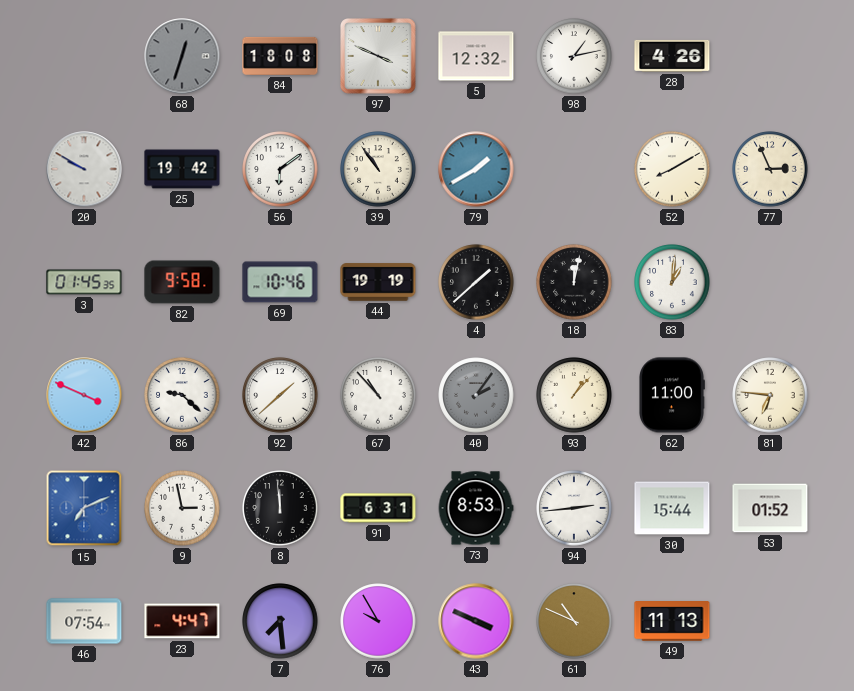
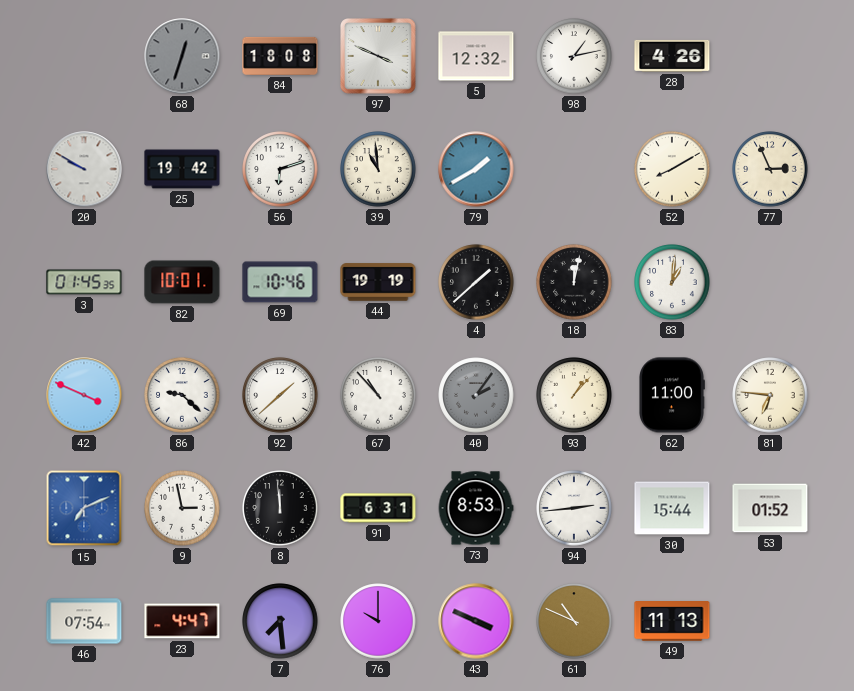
56: 6:09 -> 6:12 (280, 169)
39: 10:54 -> 10:59 (378, 169)
82: 9:58 -> 10:01 (182, 282)
76: 9:55 -> 10:00 (378, 621)
